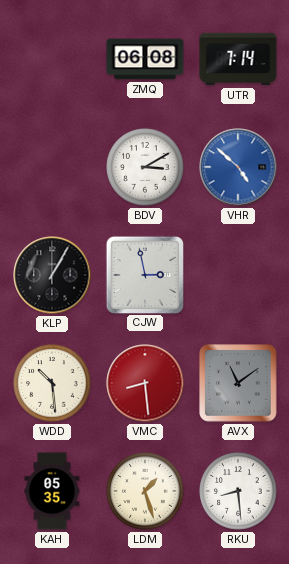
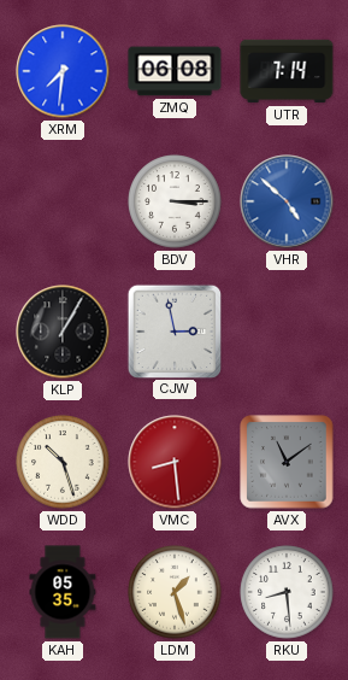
XRM: none -> 7:31 (63, 71)
BDV: 3:10 -> 3:15 (175, 201)
WDD: 10:29 -> 10:27 (63, 462)
